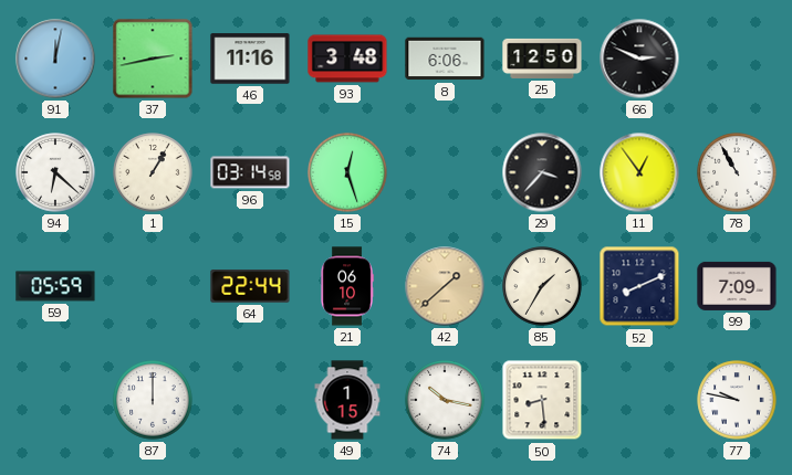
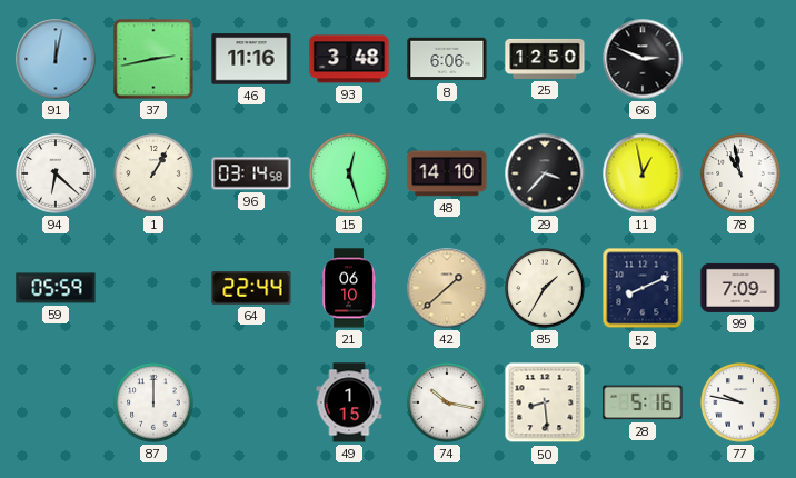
48: none -> 14:10 (447, 173)
11: 12:54 -> 12:58 (643, 173)
78: 10:55 -> 10:58 (740, 173)
28: none -> 5:16 (643, 402)
